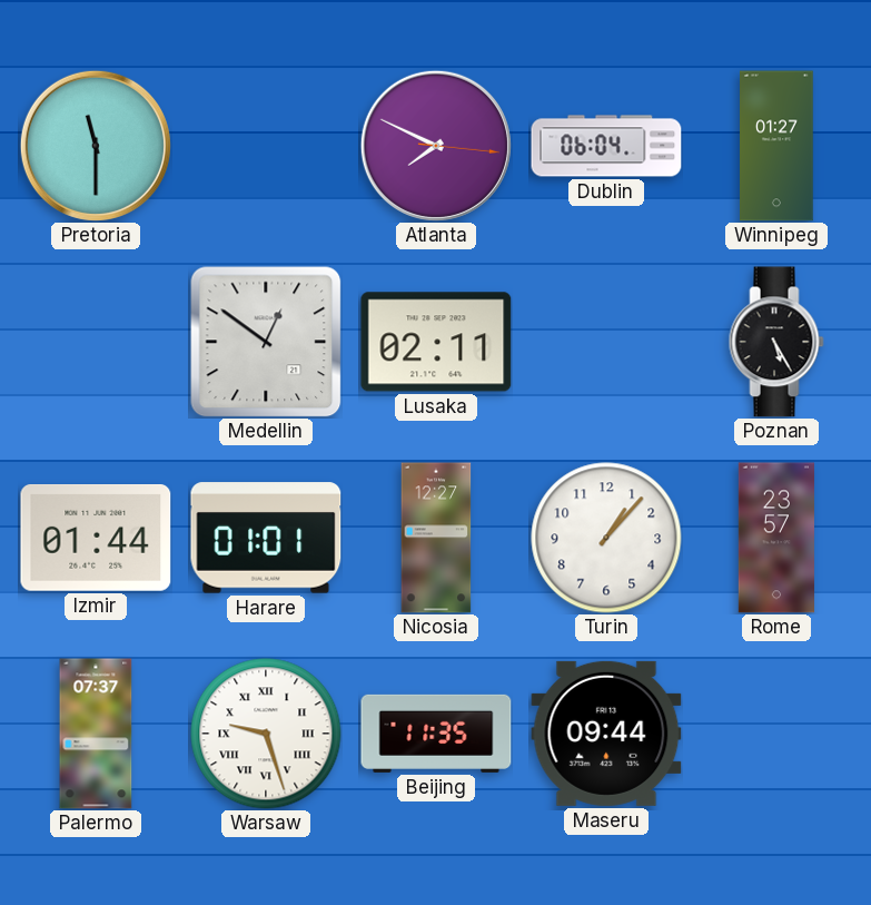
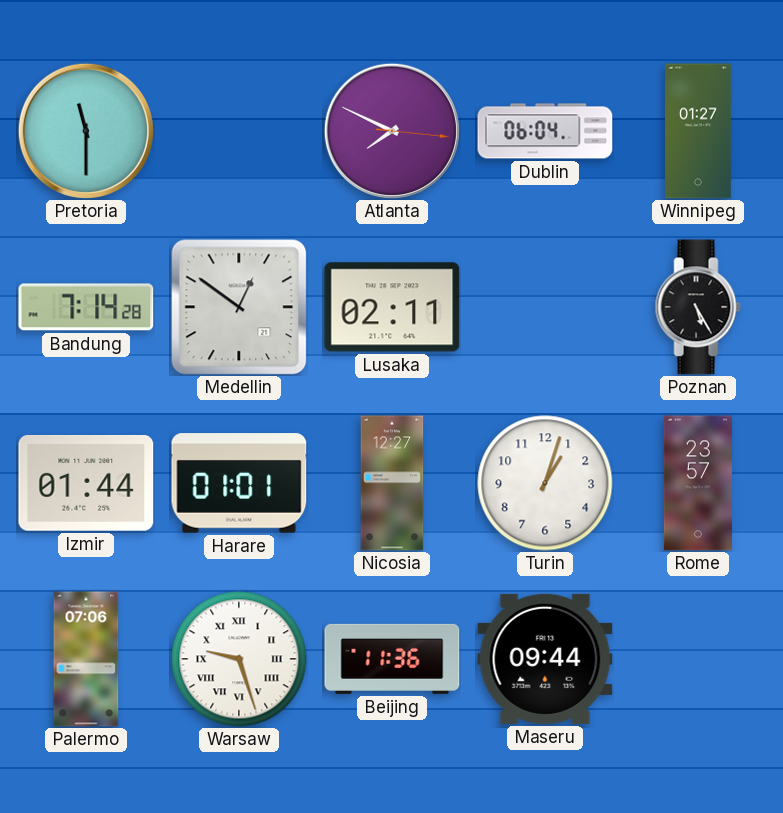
Bandung: none -> 7:14 (86, 307)
Turin: 1:07 -> 1:03 (545, 483)
Palermo: 07:37 -> 07:06 (86, 659)
Beijing: 11:35 -> 11:36 (392, 659)
